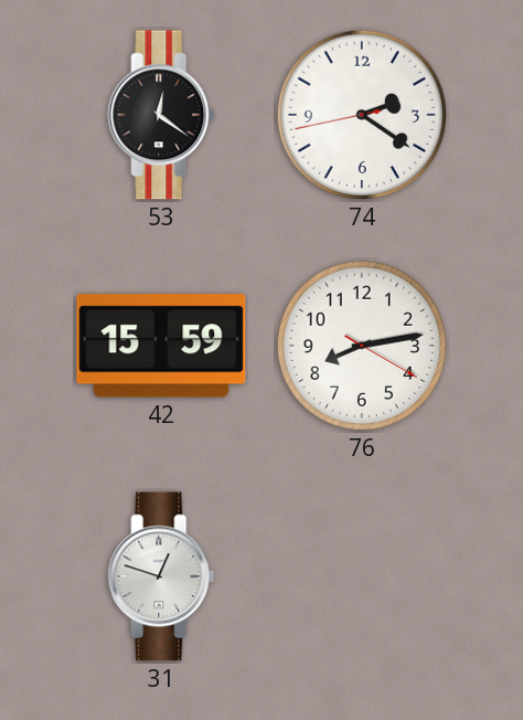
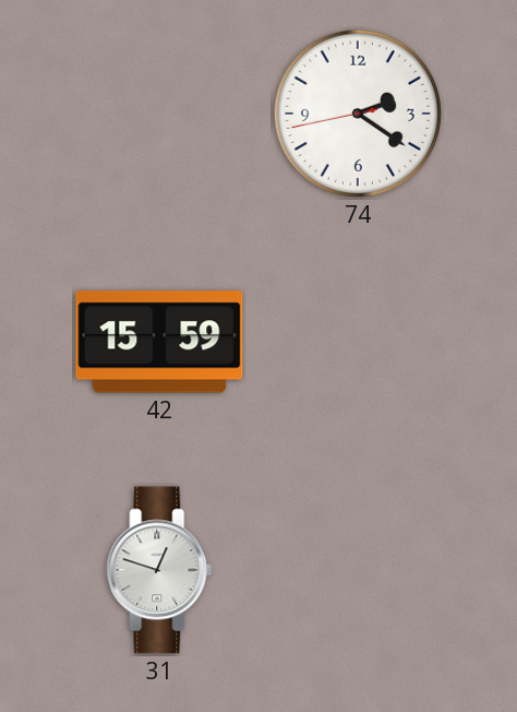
53: 12:21 -> none (161, 115)
76: 8:13 -> none (362, 346)
